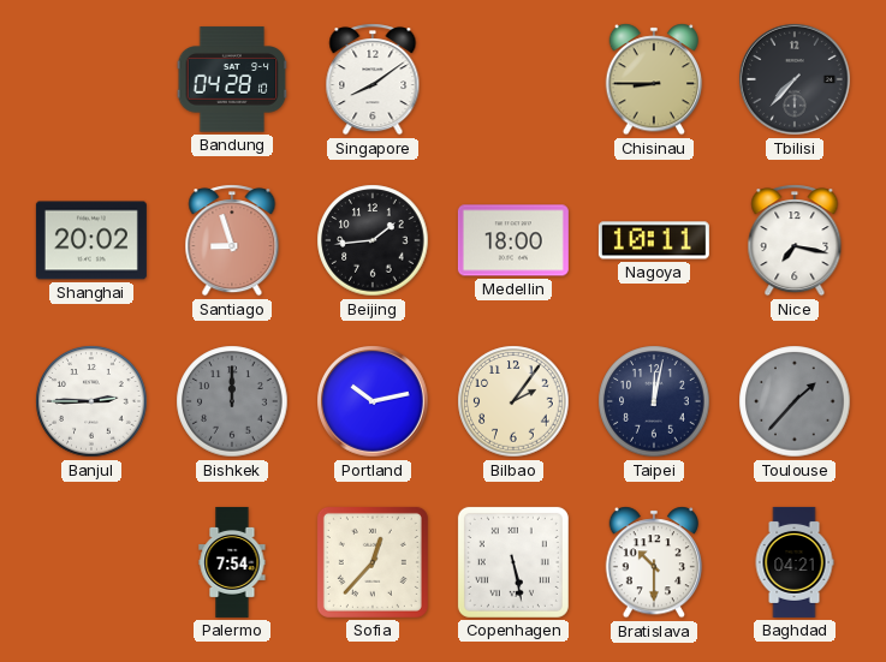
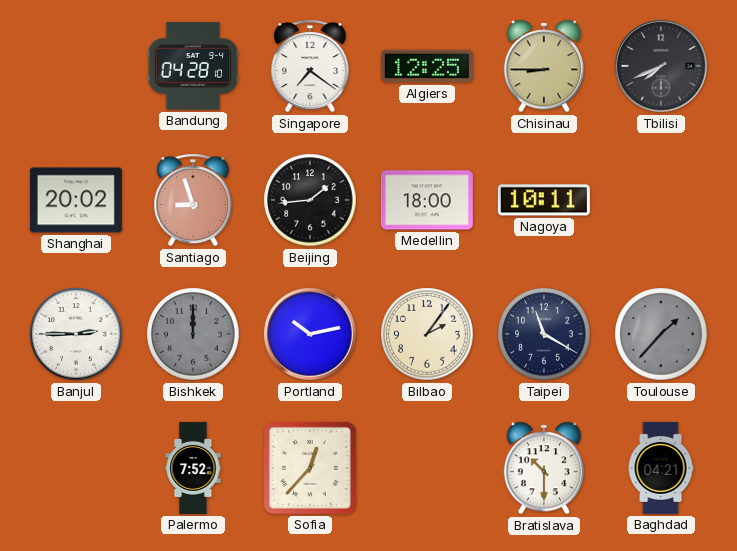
Singapore: 8:09 -> 7:21 (310, 66)
Algiers: none -> 12:25 (427, 66)
Tbilisi: 7:37 -> 7:41 (661, 66)
Nice: 7:17 -> none (795, 240)
Taipei: 12:02 -> 11:20 (544, 334)
Palermo: 7:54 -> 7:52 (193, 468)
Copenhagen: 5:28 -> none (513, 562)
